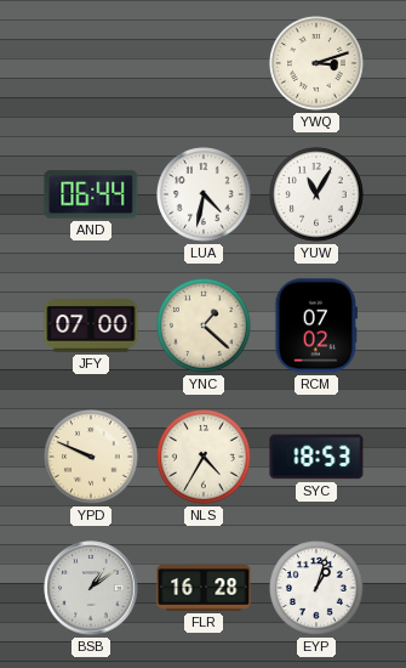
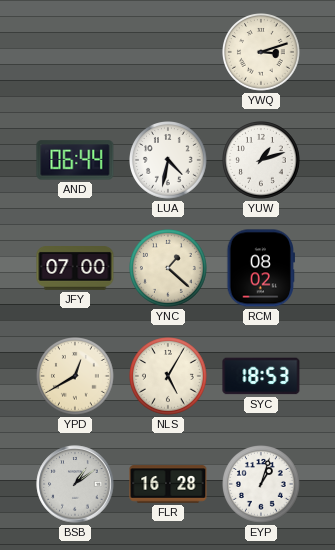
YUW: 11:05 -> 1:12 (262, 161)
RCM: 07:02 -> 08:02 (260, 268)
YPD: 9:49 -> 12:40 (76, 377)
NLS: 4:35 -> 5:05 (169, 377)
